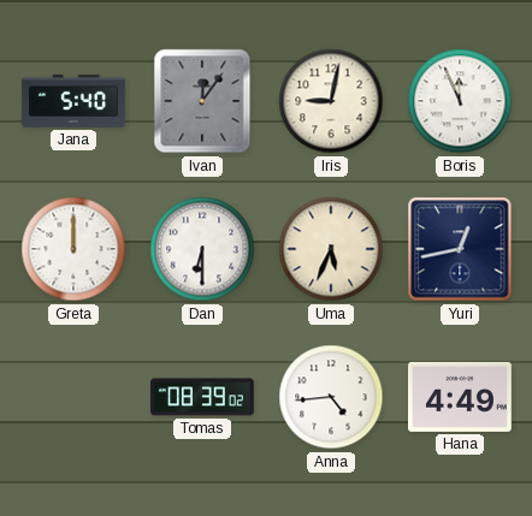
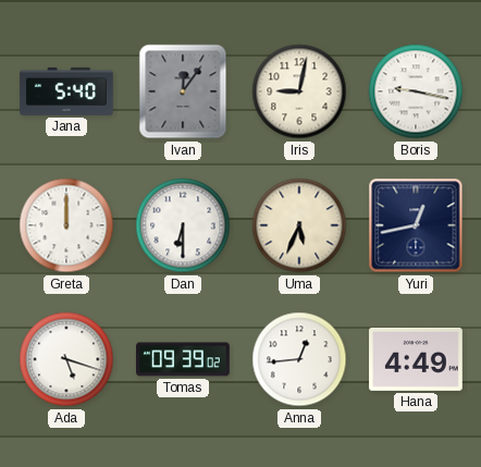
Boris: 11:56 -> 9:17 (416, 91)
Ada: none -> 5:18 (66, 359)
Tomas: 08:39 -> 09:39 (184, 359)
Anna: 4:44 -> 12:44 (299, 359)
